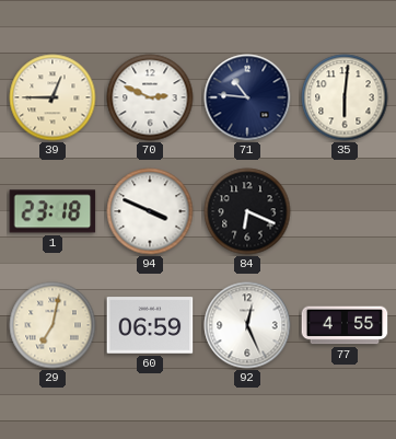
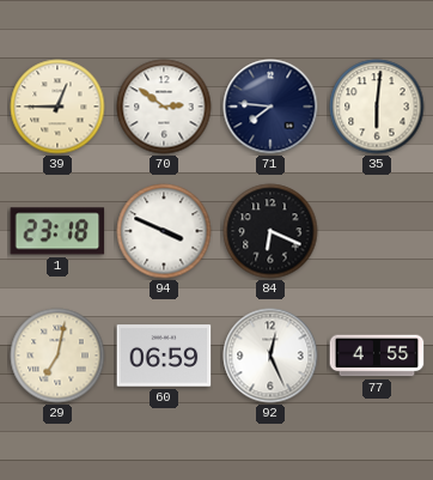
70: 2:49 -> 2:51 (164, 107)
71: 10:46 -> 7:46 (270, 107)
